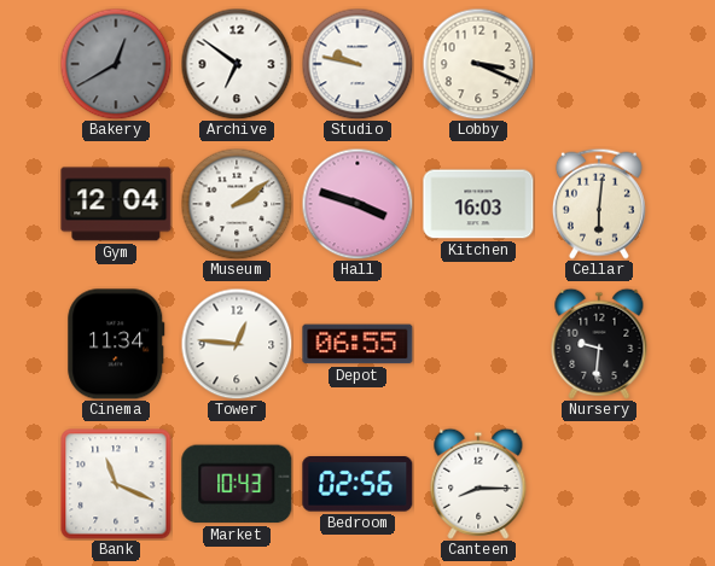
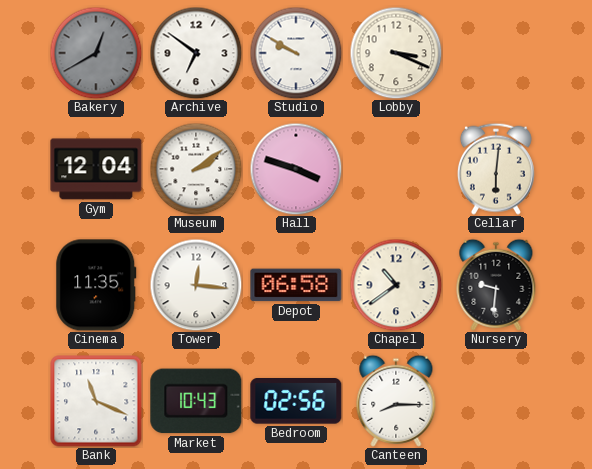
Studio: 9:47 -> 9:50 (296, 53)
Kitchen: 16:03 -> none (478, 204)
Cinema: 11:34 -> 11:35 (96, 285)
Tower: 12:46 -> 12:16 (196, 285)
Depot: 06:55 -> 06:58 (296, 285)
Chapel: none -> 10:39 (396, 285)
